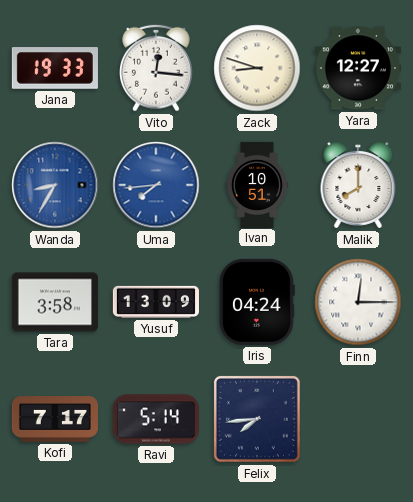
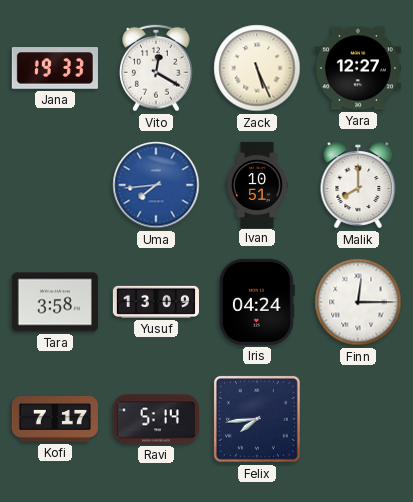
Vito: 12:16 -> 12:20 (157, 68)
Zack: 8:48 -> 5:26 (257, 68)
Wanda: 8:35 -> none (55, 185)
